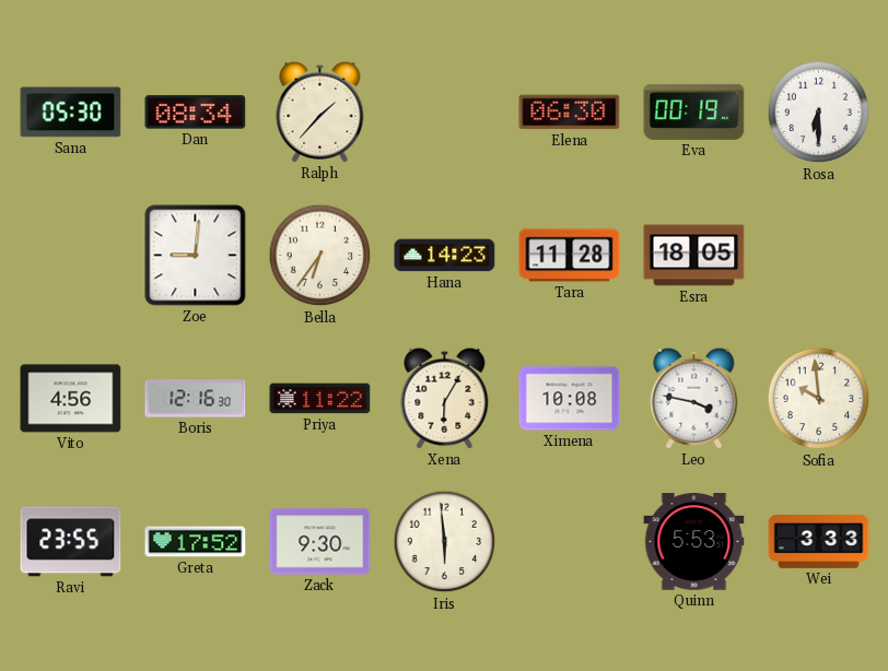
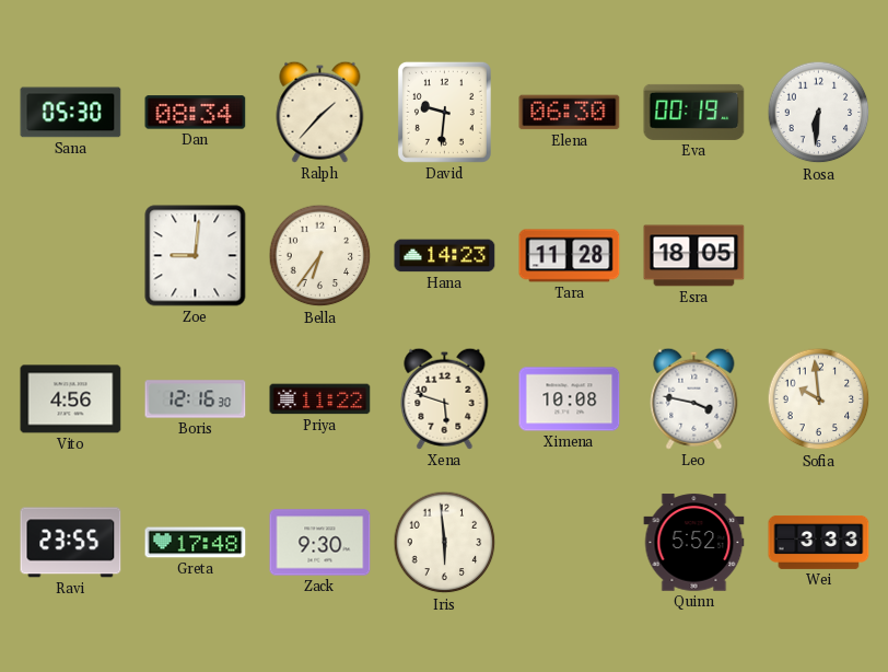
David: none -> 9:31 (444, 112)
Rosa: 6:30 -> 6:31 (819, 113)
Xena: 6:05 -> 5:48 (445, 398)
Greta: 17:52 -> 17:48 (196, 543)
Quinn: 5:53 -> 5:52 (694, 543)
